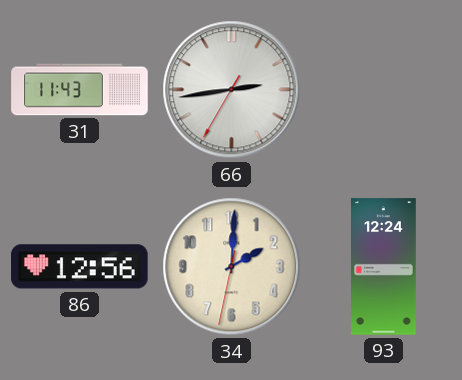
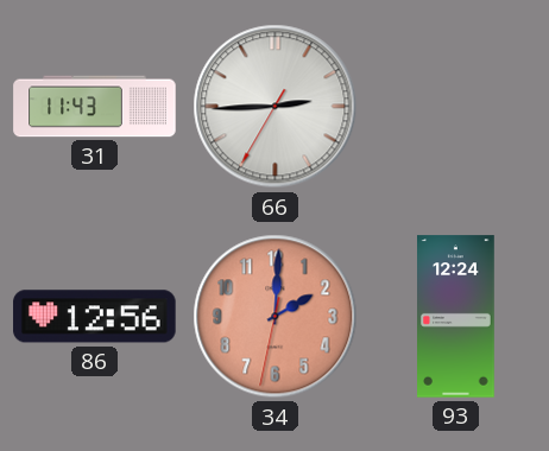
66: 2:43 -> 2:44 (276, 107)
34 dial: cream -> salmon (276, 317)
